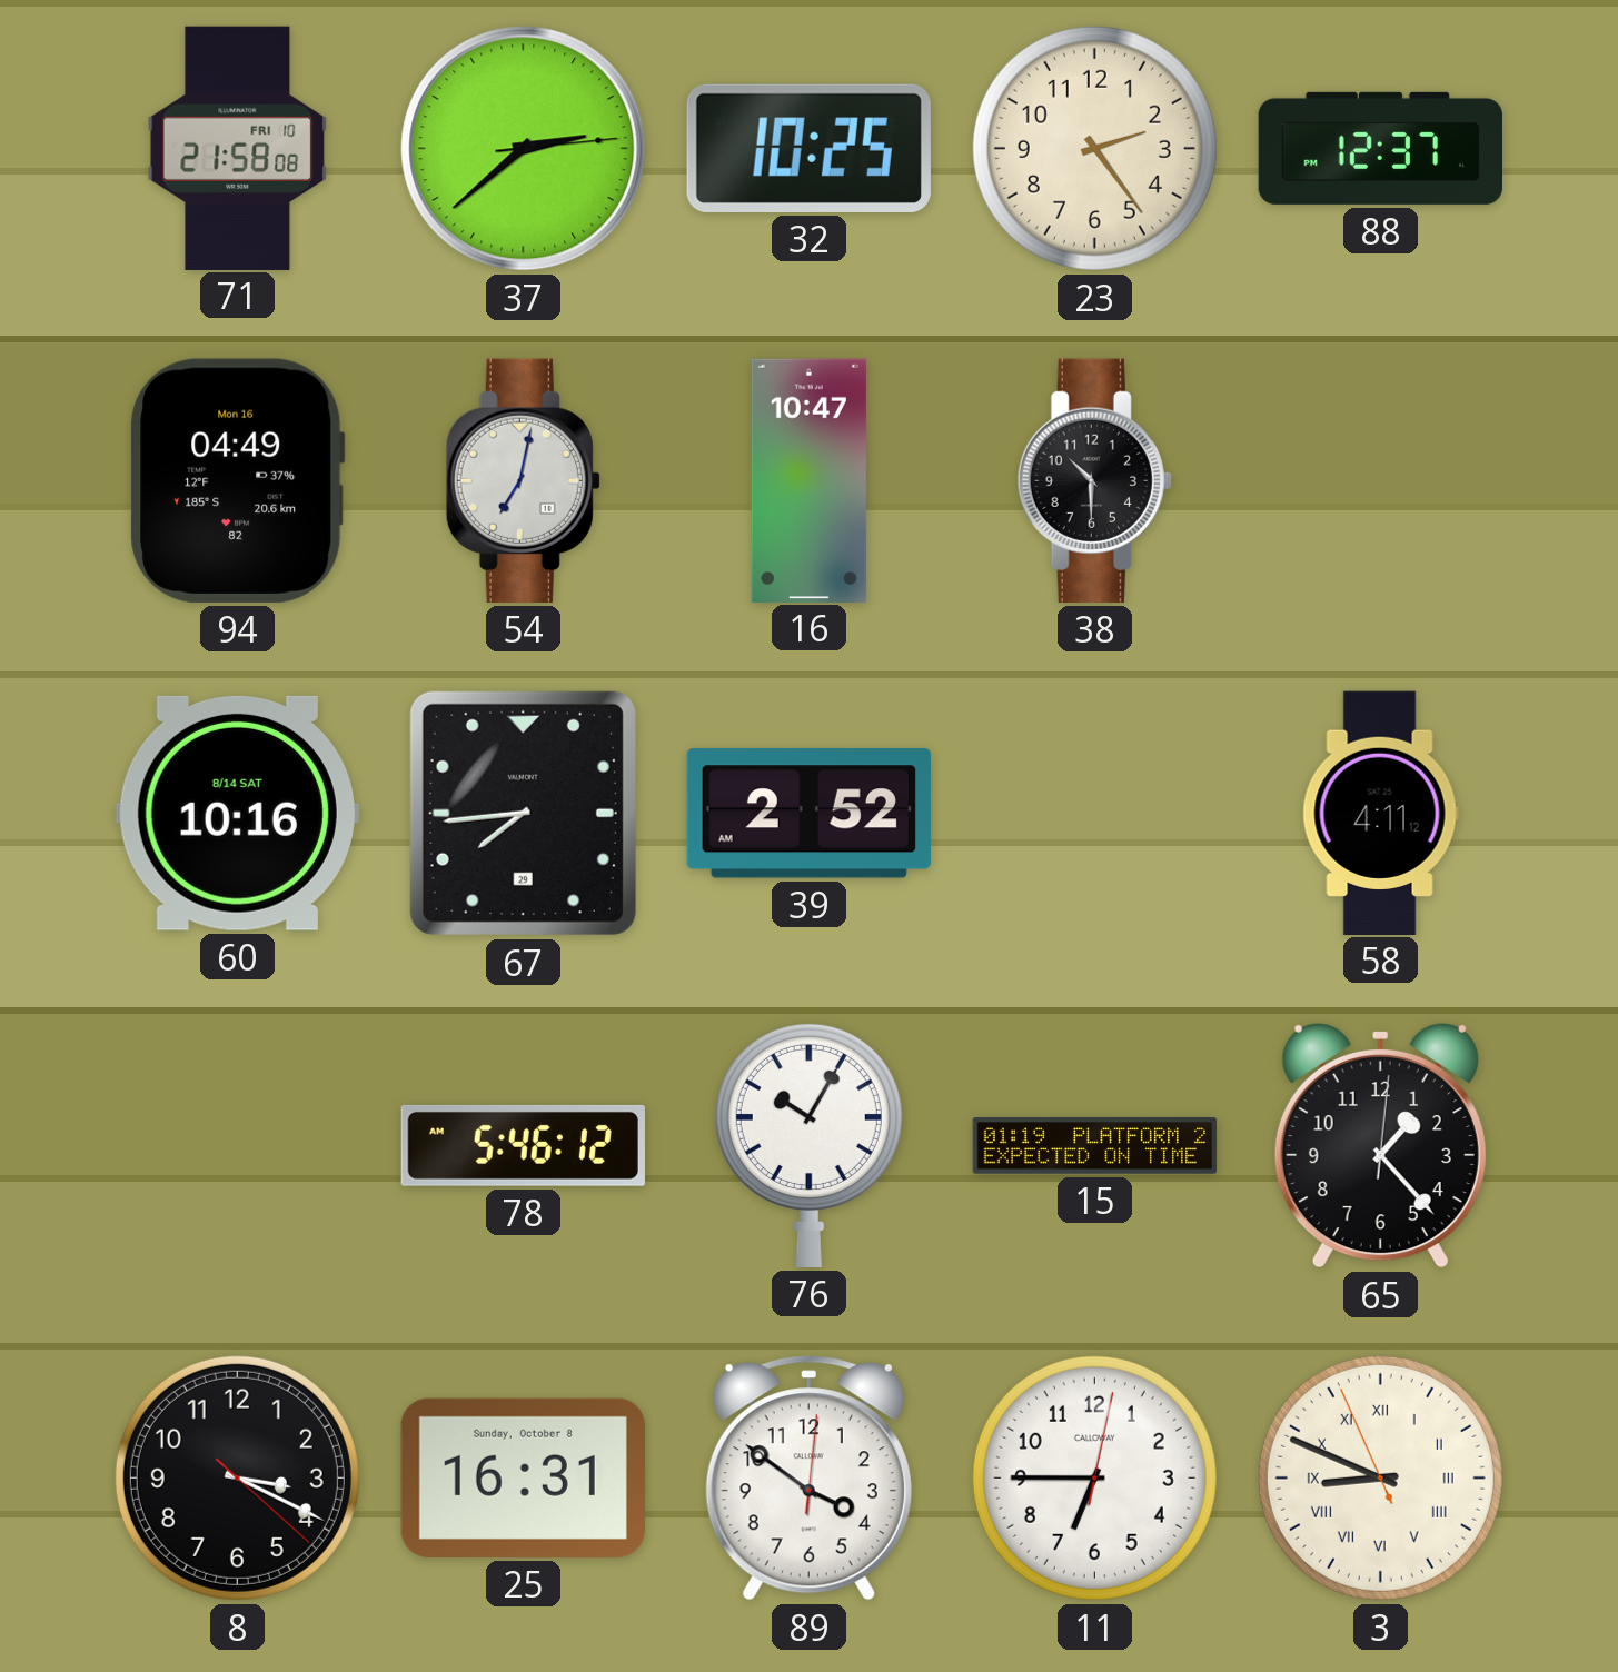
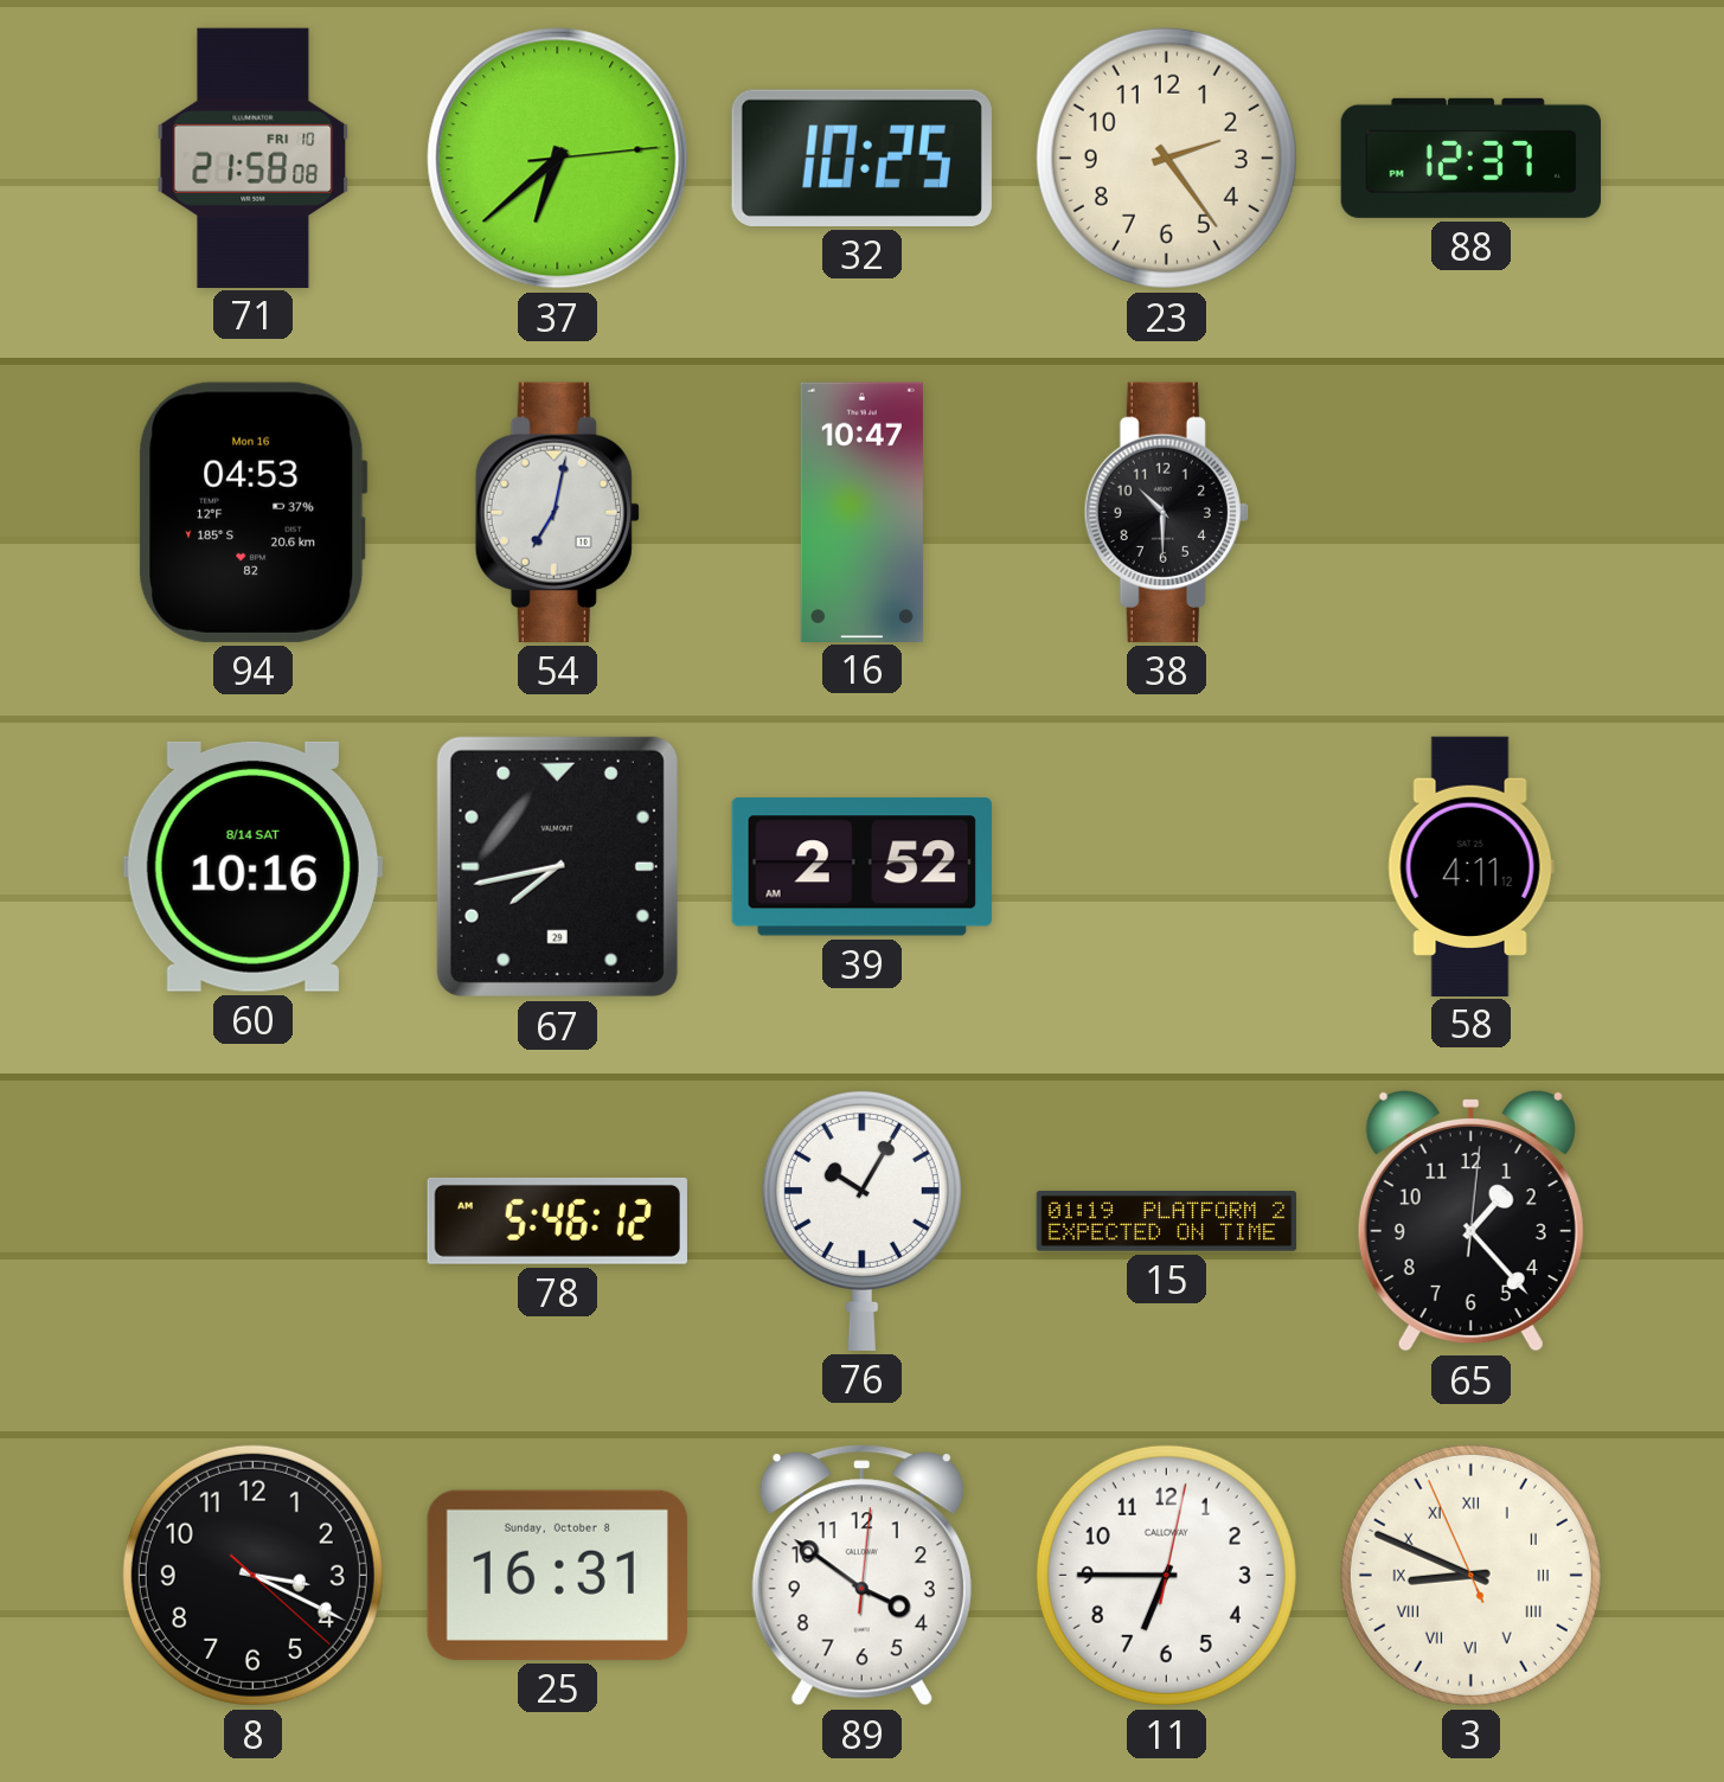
37: 2:38 -> 6:38 (558, 159)
94: 04:49 -> 04:53 (254, 512)
67: 7:44 -> 7:43 (557, 866)
